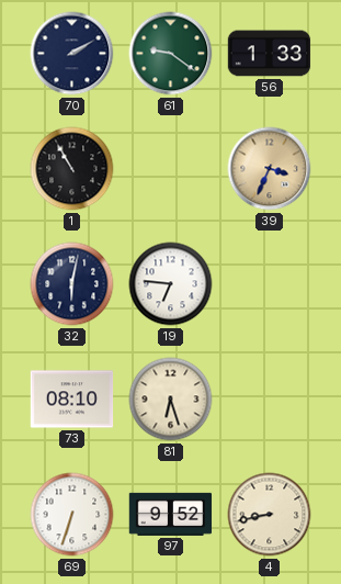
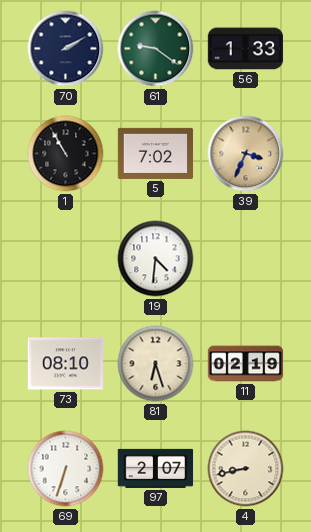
5: none -> 7:02 (156, 153)
32: 6:02 -> none (72, 284)
19: 6:46 -> 4:31 (156, 259)
11: none -> 02:19 (246, 364)
97: 9:52 -> 2:07 (156, 468)
